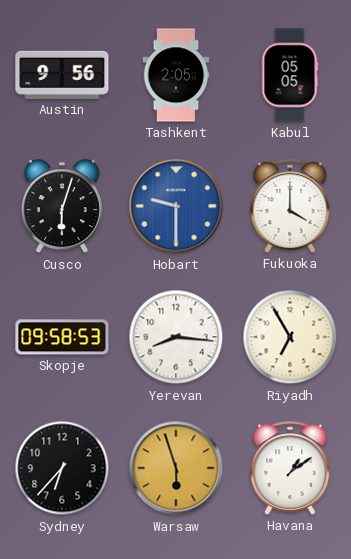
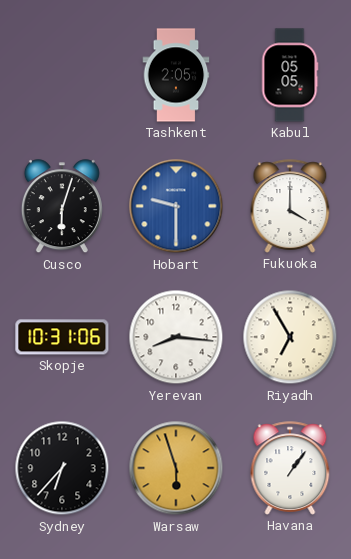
Austin: 9:56 -> none (62, 75)
Skopje: 09:58 -> 10:31 (62, 337)
Havana: 1:09 -> 1:06 (290, 468)
